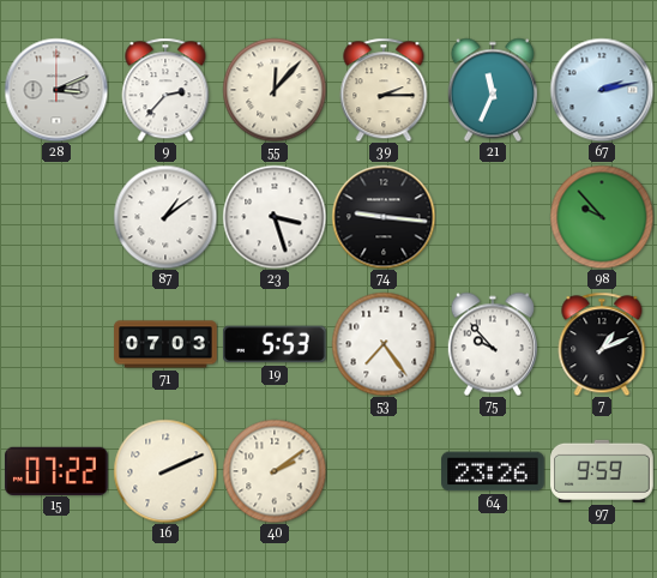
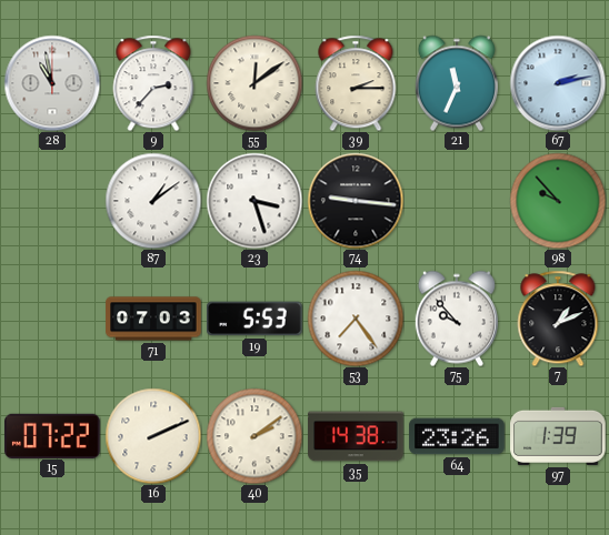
28: 3:11 -> 10:58 (52, 83)
55: 12:07 -> 12:09 (254, 83)
35: none -> 14:38 (356, 436)
97: 9:59 -> 1:39 (558, 436)
